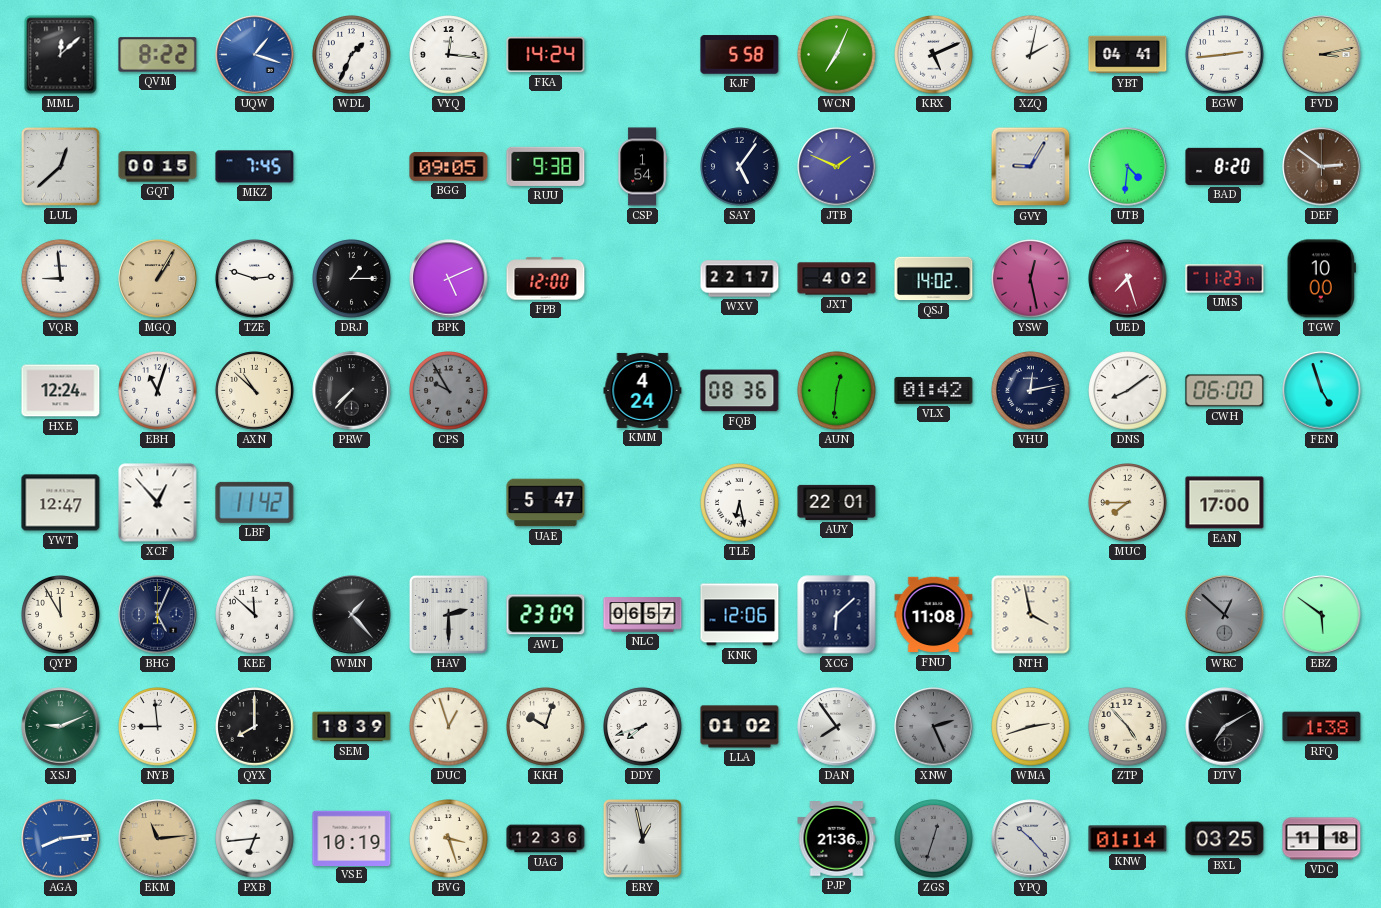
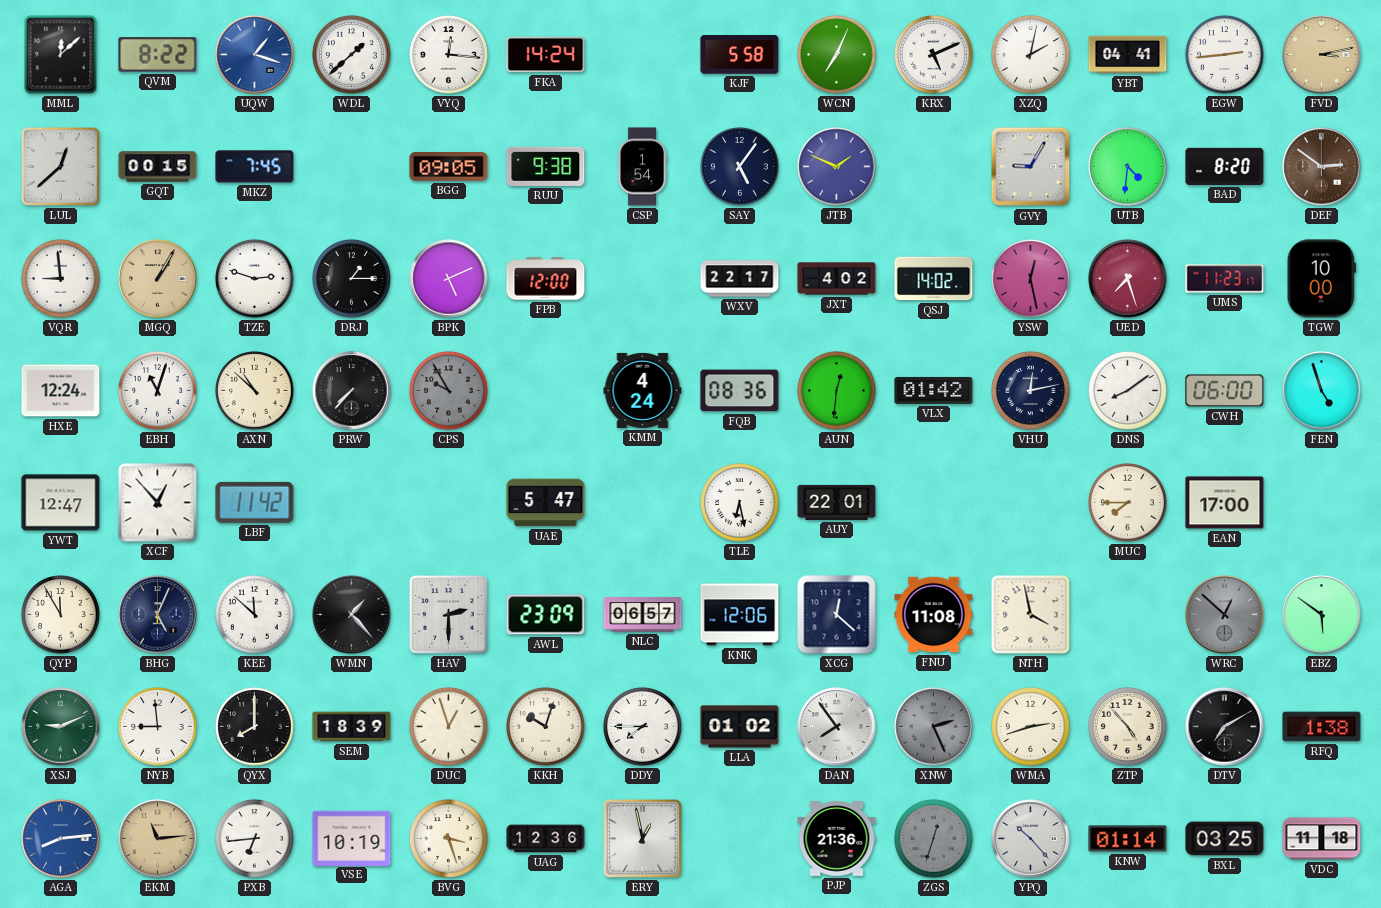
WDL: 1:34 -> 1:38 (352, 55)
XCG: 6:08 -> 12:22 (837, 615)
DDY: 7:42 -> 7:45 (643, 727)
